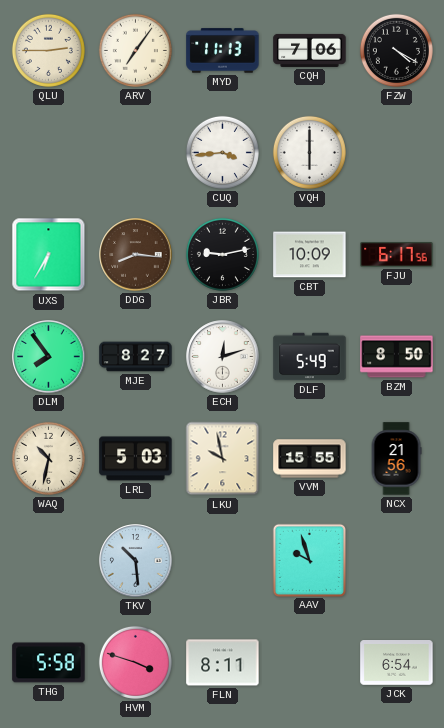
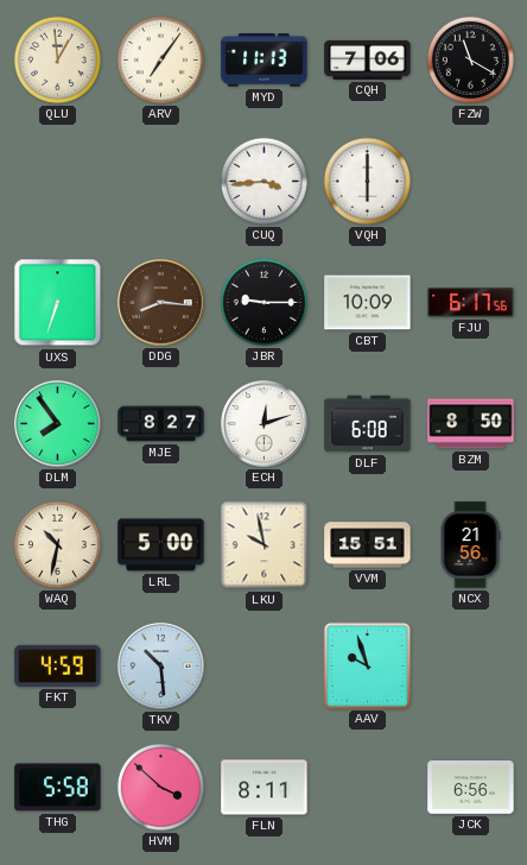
QLU: 2:45 -> 12:59 (57, 59)
FZW: 4:20 -> 11:20 (470, 59)
UXS: 6:35 -> 6:33 (58, 303)
JBR: 9:13 -> 9:15 (263, 302)
DLF: 5:49 -> 6:08 (368, 424)
LRL: 5:03 -> 5:00 (161, 545)
VVM: 15:55 -> 15:51 (368, 545)
FKT: none -> 4:59 (58, 665)
HVM: 3:48 -> 3:52 (160, 787)
JCK: 6:54 -> 6:56 (471, 788)
